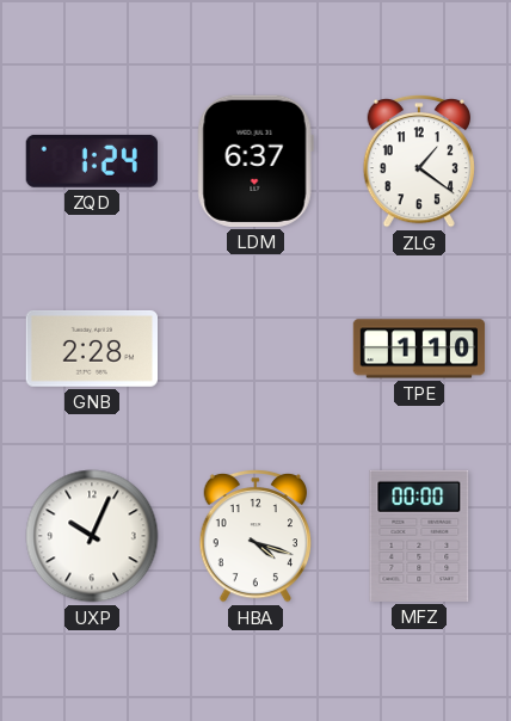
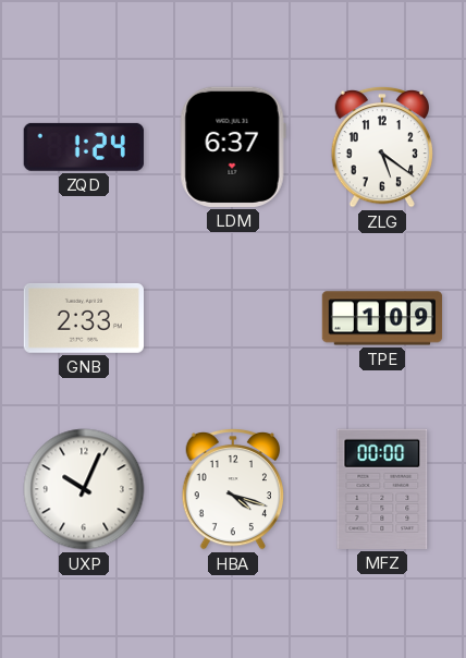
ZLG: 1:21 -> 5:21 (381, 147)
GNB: 2:28 -> 2:33 (83, 318)
TPE: 1:10 -> 1:09 (382, 318)
